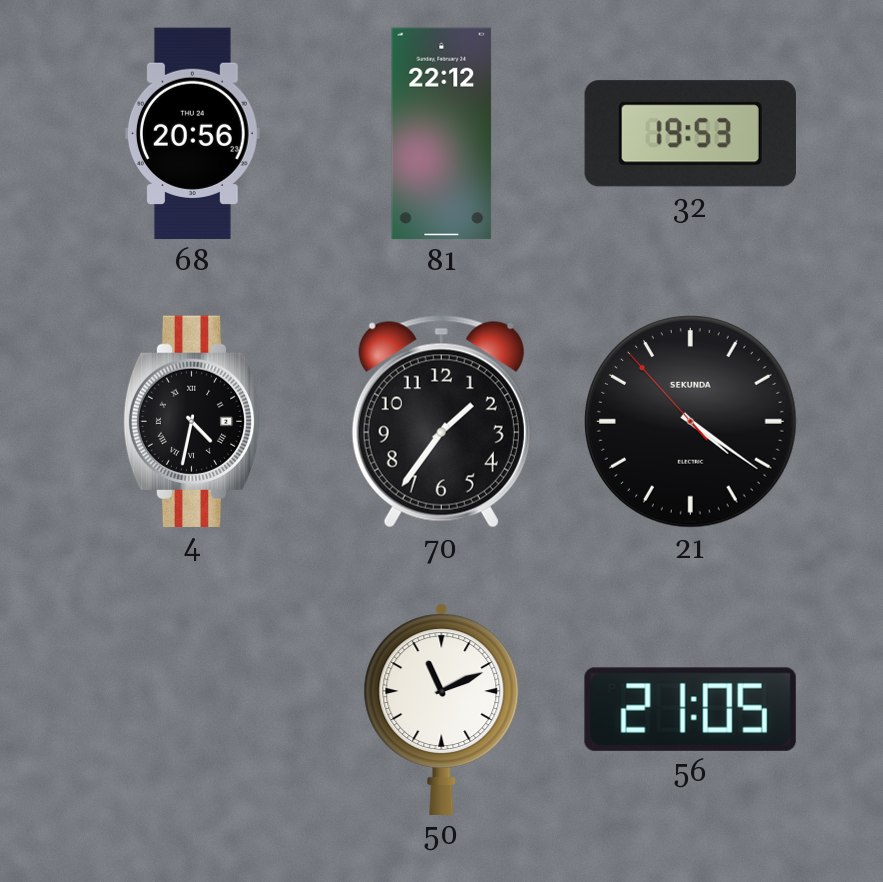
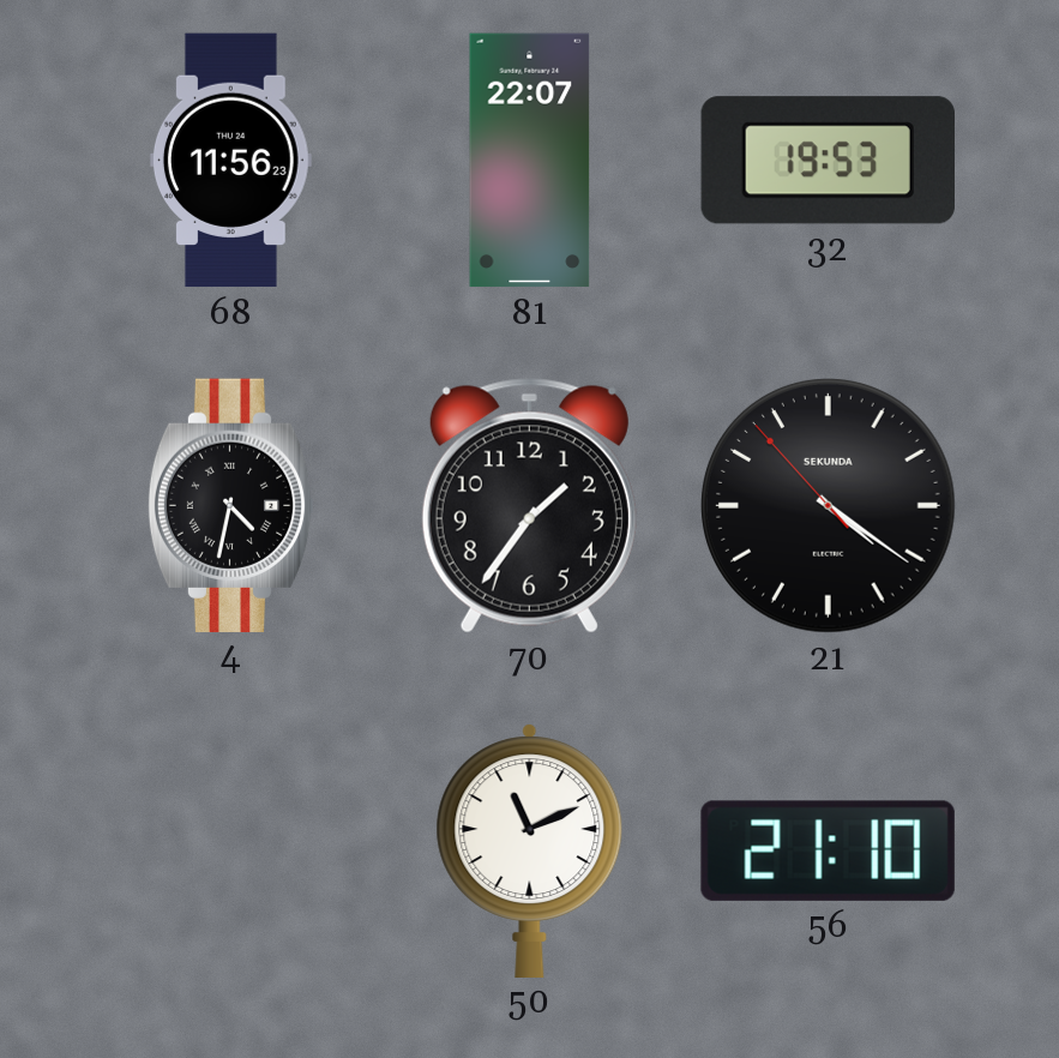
68: 20:56 -> 11:56 (230, 161)
81: 22:12 -> 22:07 (530, 161)
56: 21:05 -> 21:10 (828, 850)
